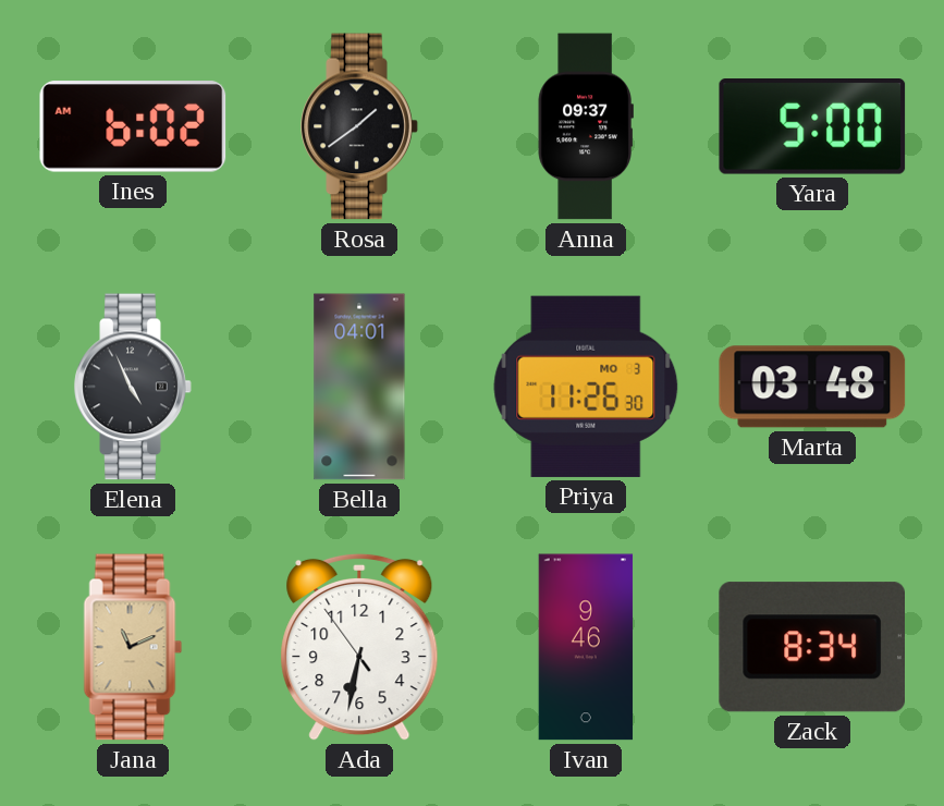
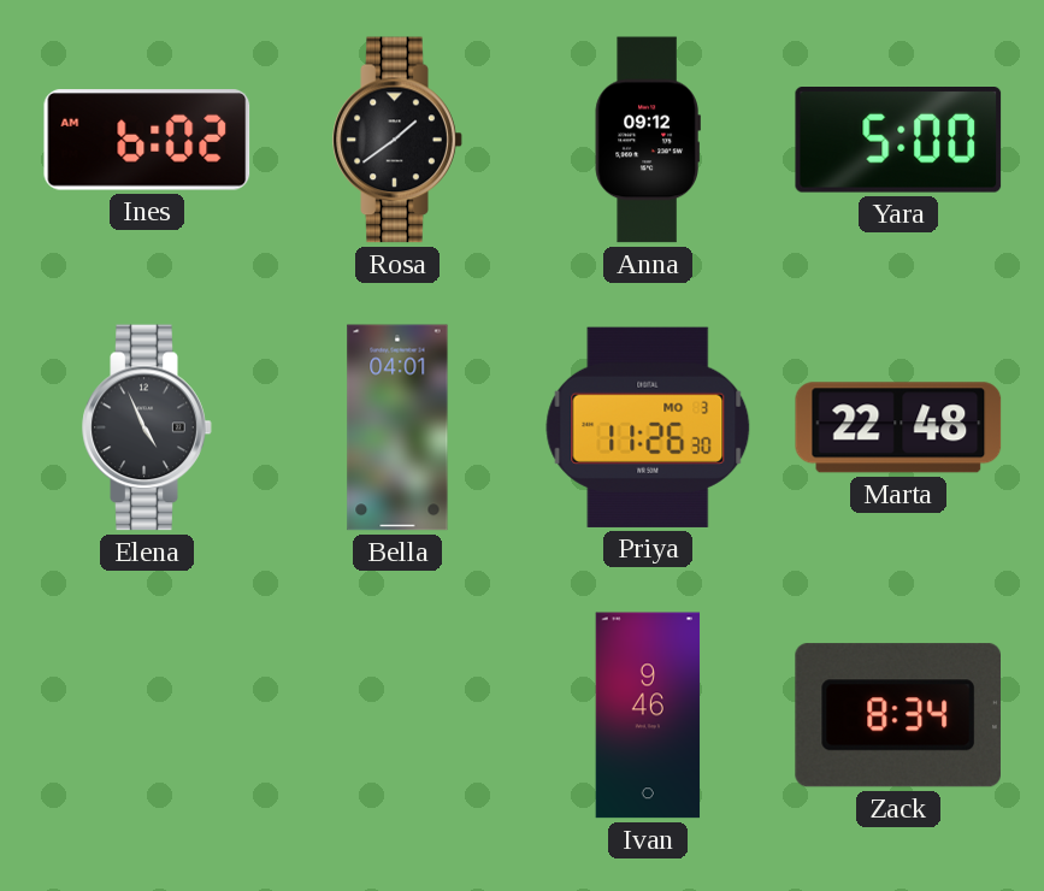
Anna: 09:37 -> 09:12 (648, 140)
Marta: 03:48 -> 22:48 (898, 427)
Jana: 11:11 -> none (133, 647)
Ada: 6:31 -> none (359, 647)
